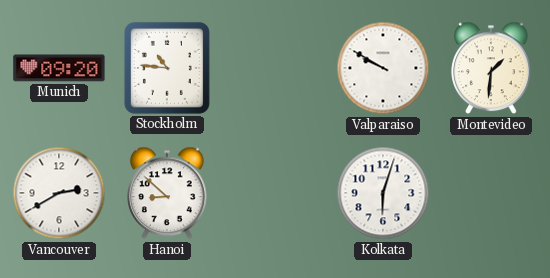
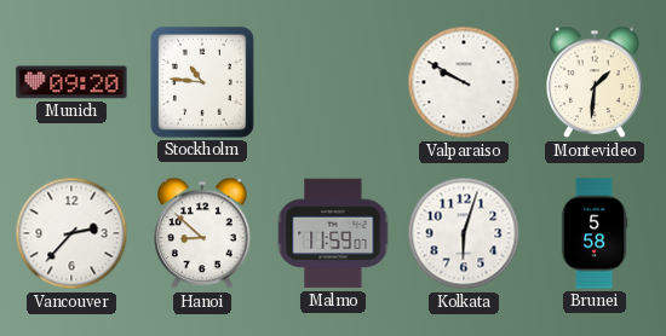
Vancouver: 2:40 -> 2:37 (71, 233)
Malmo: none -> 11:59 (333, 233)
Brunei: none -> 5:58 (595, 233)
